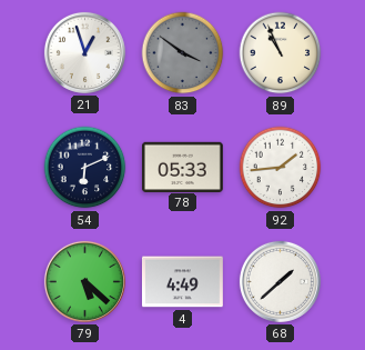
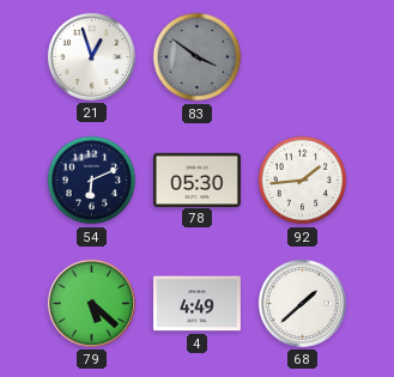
89: 10:56 -> none (281, 53)
78: 05:33 -> 05:30 (196, 180)
